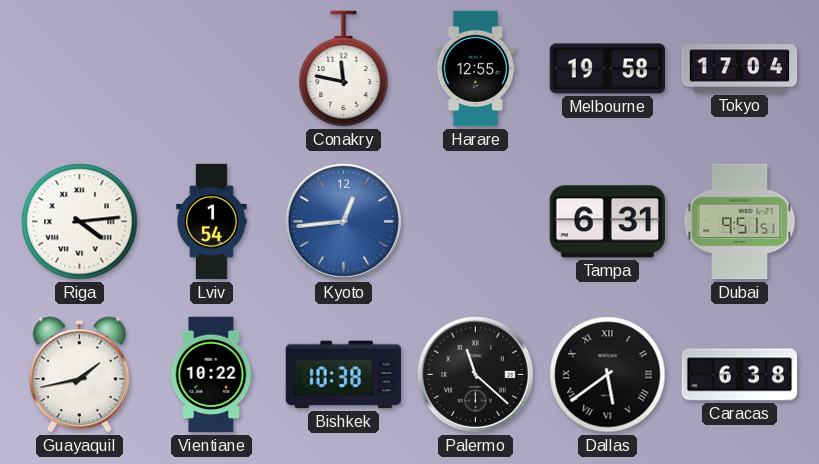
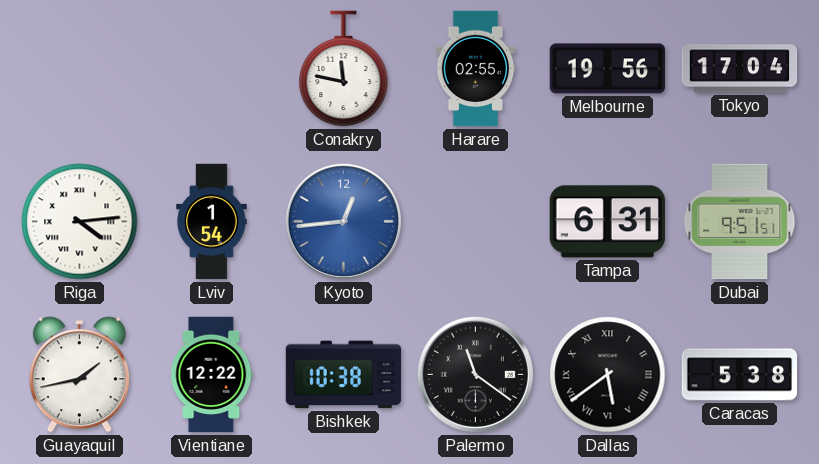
Harare: 12:55 -> 02:55 (476, 69)
Melbourne: 19:58 -> 19:56 (608, 69)
Vientiane: 10:22 -> 12:22 (212, 375)
Palermo: 11:22 -> 11:21 (475, 374)
Caracas: 6:38 -> 5:38 (740, 375)
